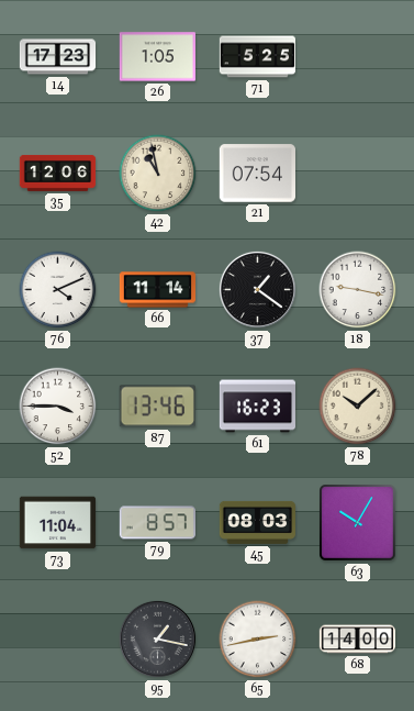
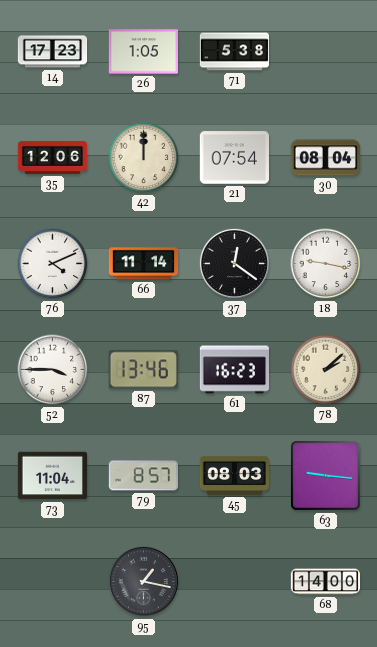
71: 5:25 -> 5:38 (234, 52)
42: 10:58 -> 12:00 (144, 158)
30: none -> 08:04 (325, 158)
37: 1:21 -> 12:21 (234, 263)
78: 10:08 -> 2:08 (326, 370)
63: 10:05 -> 9:16 (326, 476)
65: 2:43 -> none (258, 640)
